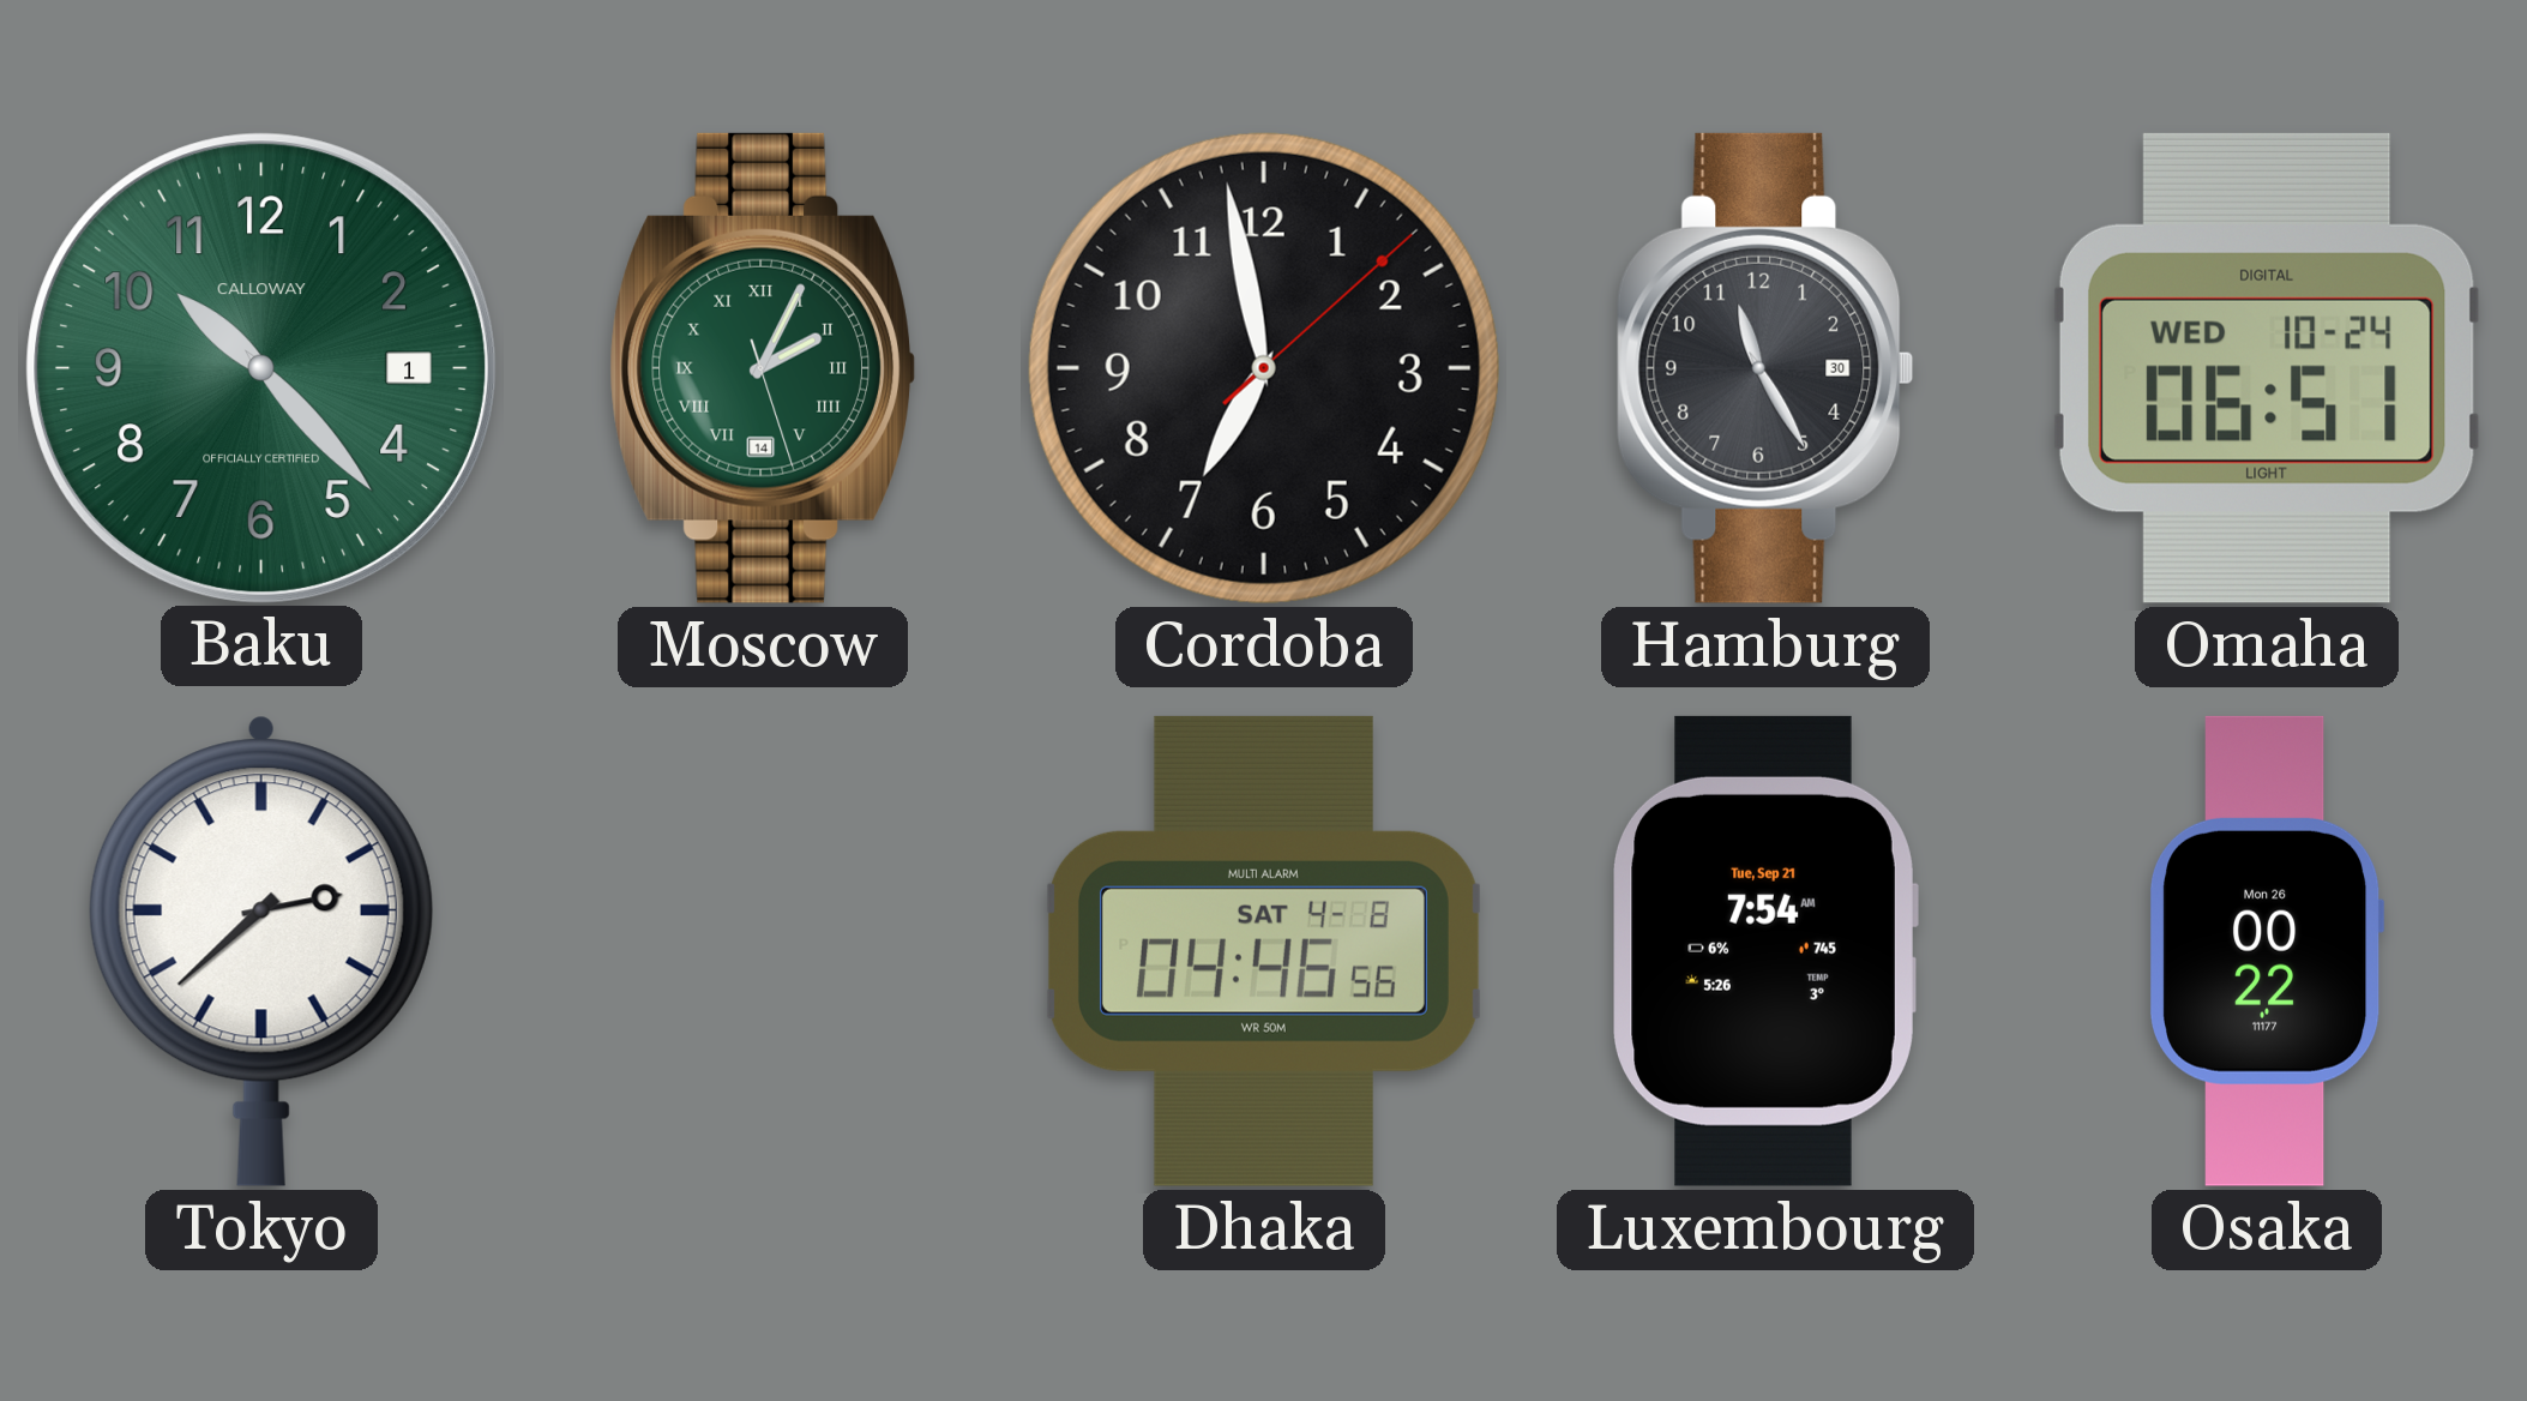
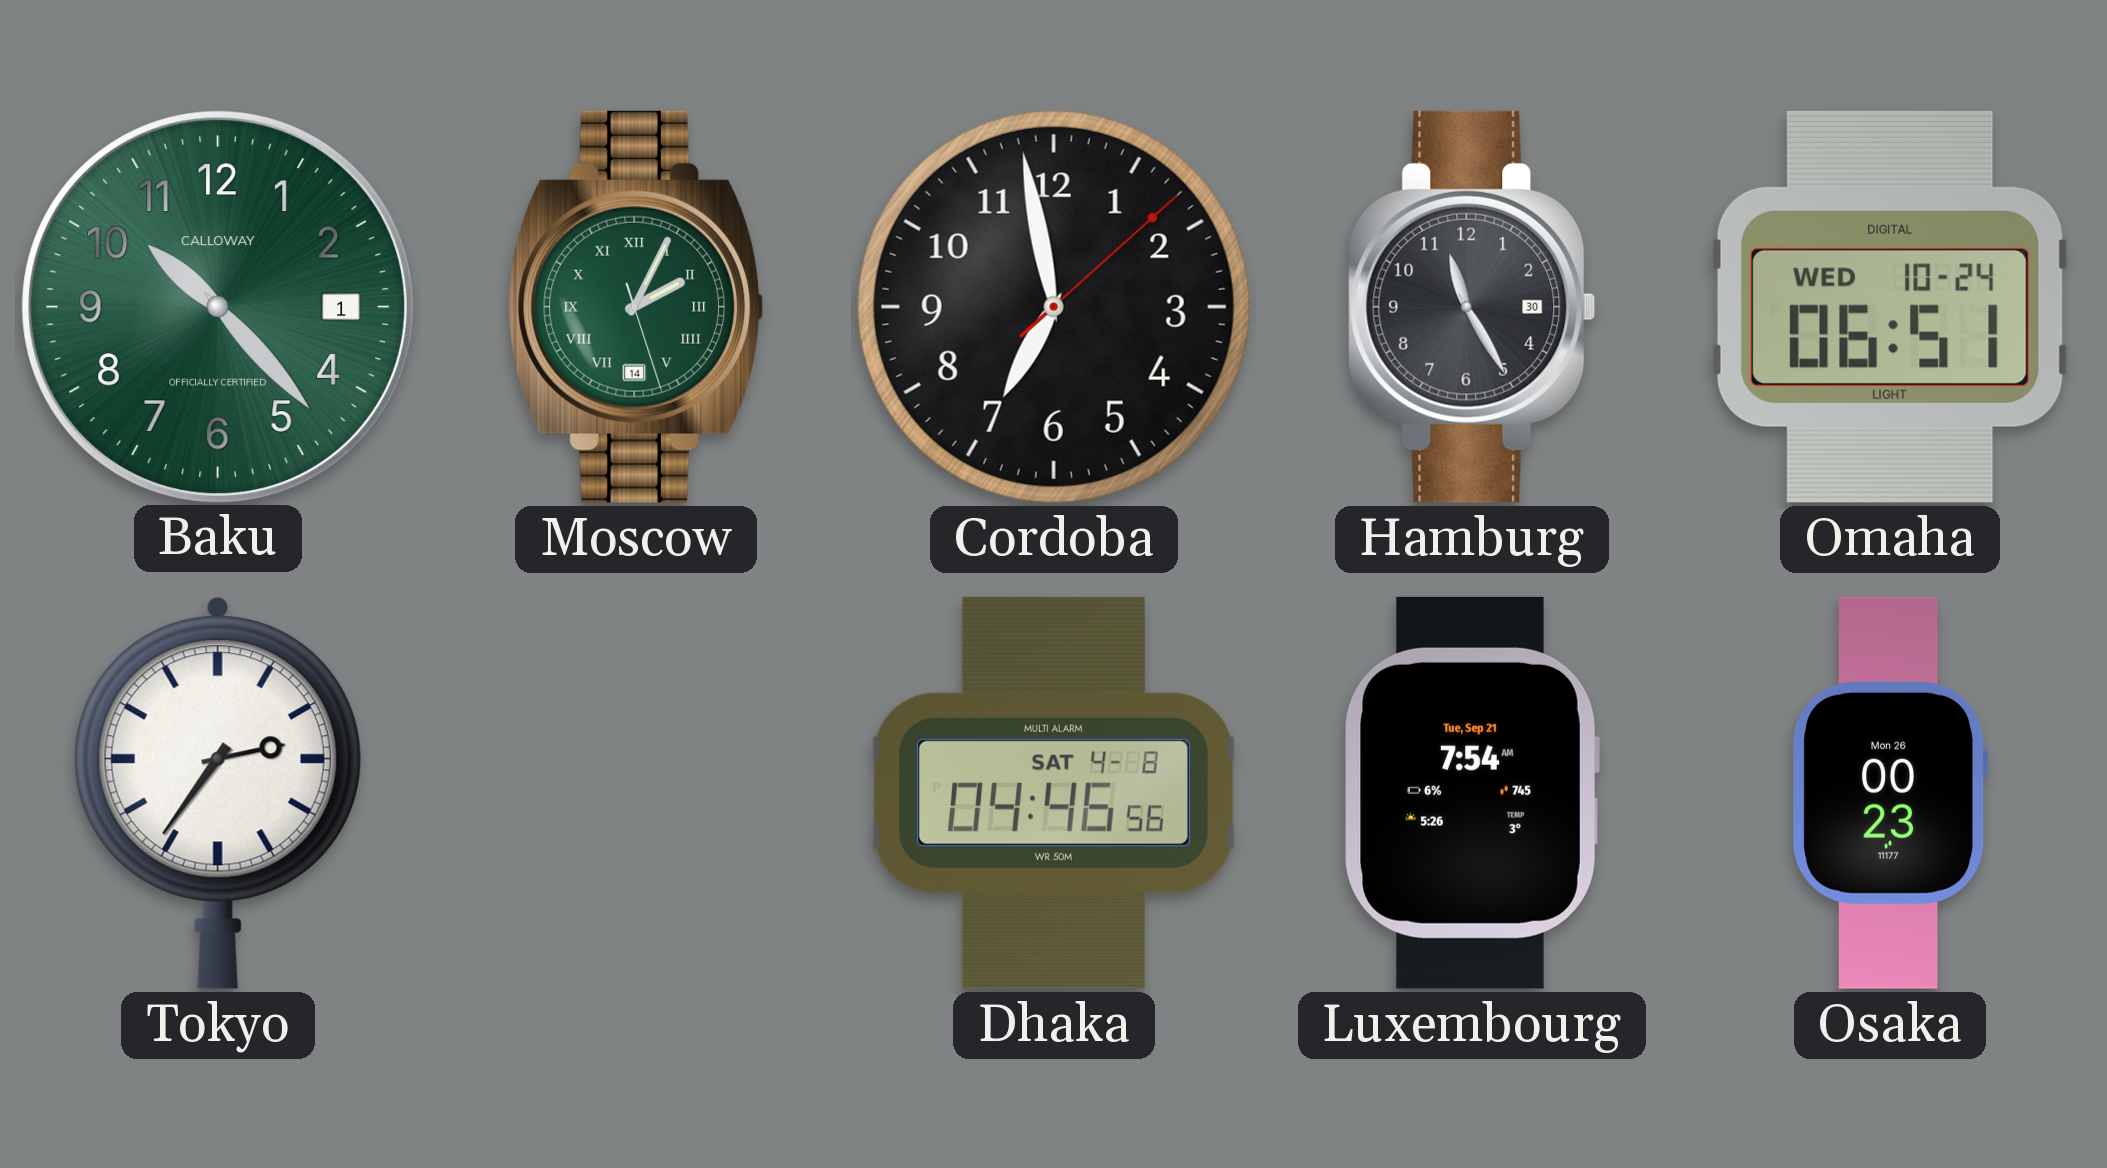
Tokyo: 2:38 -> 2:36 (218, 793)
Osaka: 00:22 -> 00:23 (1891, 793)
